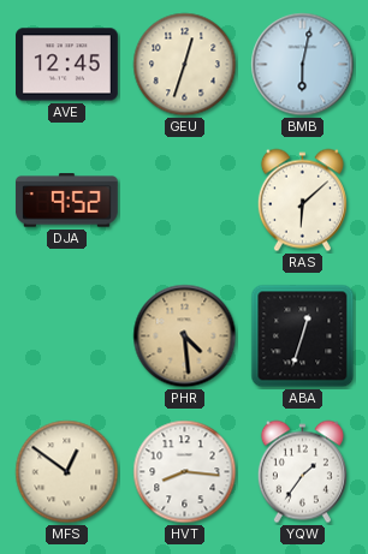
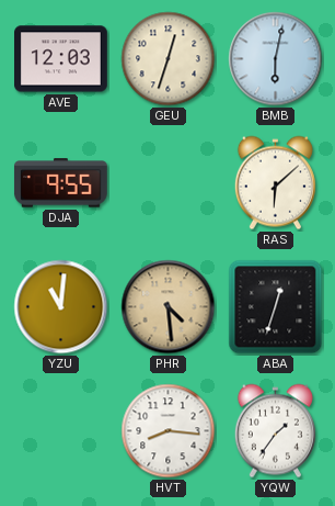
AVE: 12:45 -> 12:03 (61, 59)
DJA: 9:52 -> 9:55 (60, 183)
YZU: none -> 11:01 (61, 307)
MFS: 12:51 -> none (67, 472)
